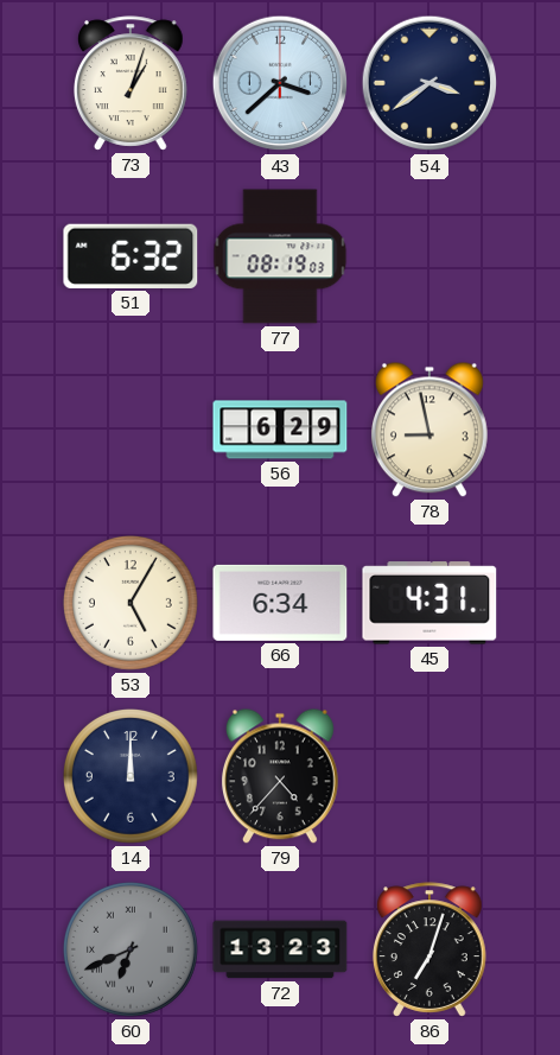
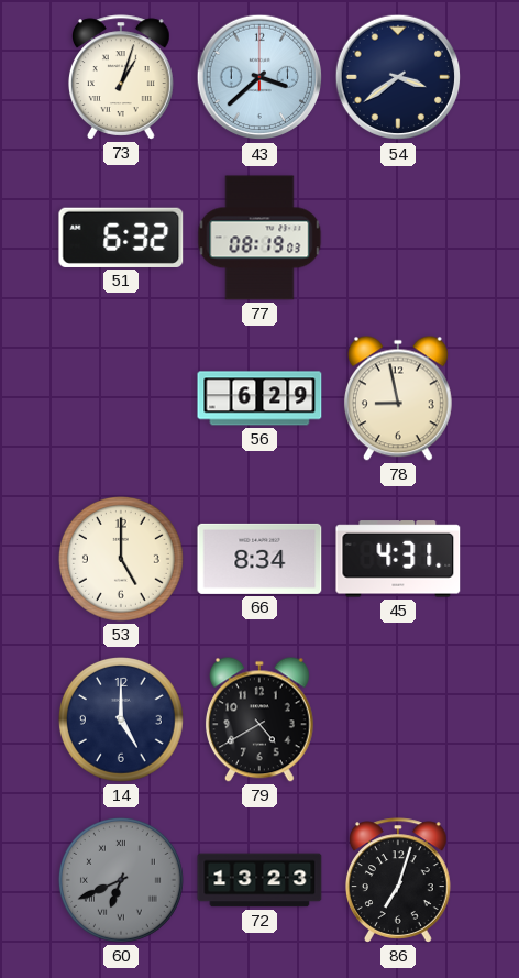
53: 5:05 -> 5:00 (122, 560)
66: 6:34 -> 8:34 (259, 559)
14: 12:00 -> 5:00 (122, 721)
79: 4:37 -> 4:40 (259, 719)
